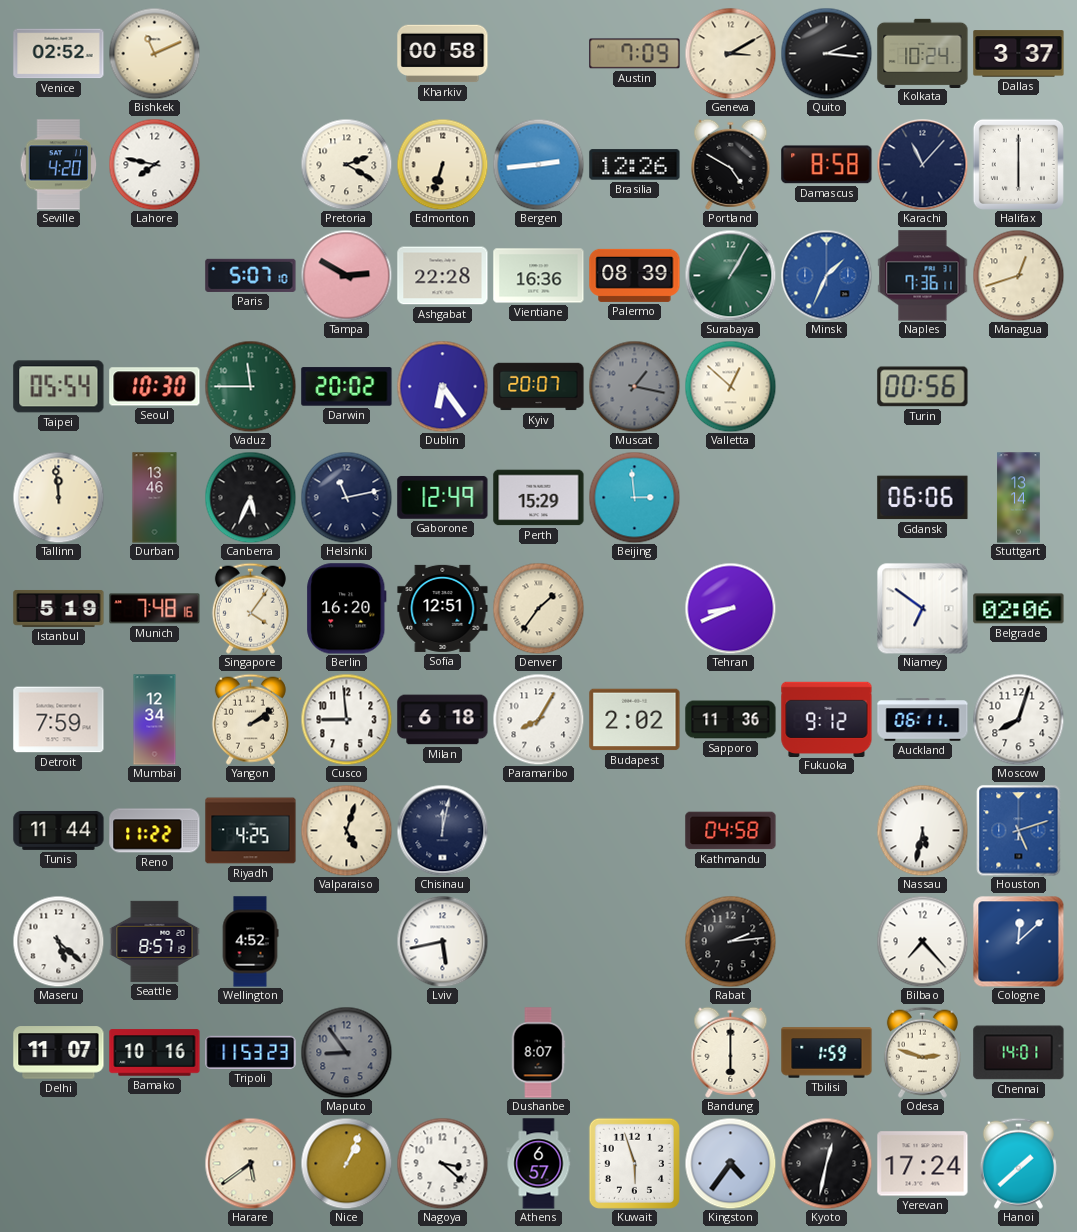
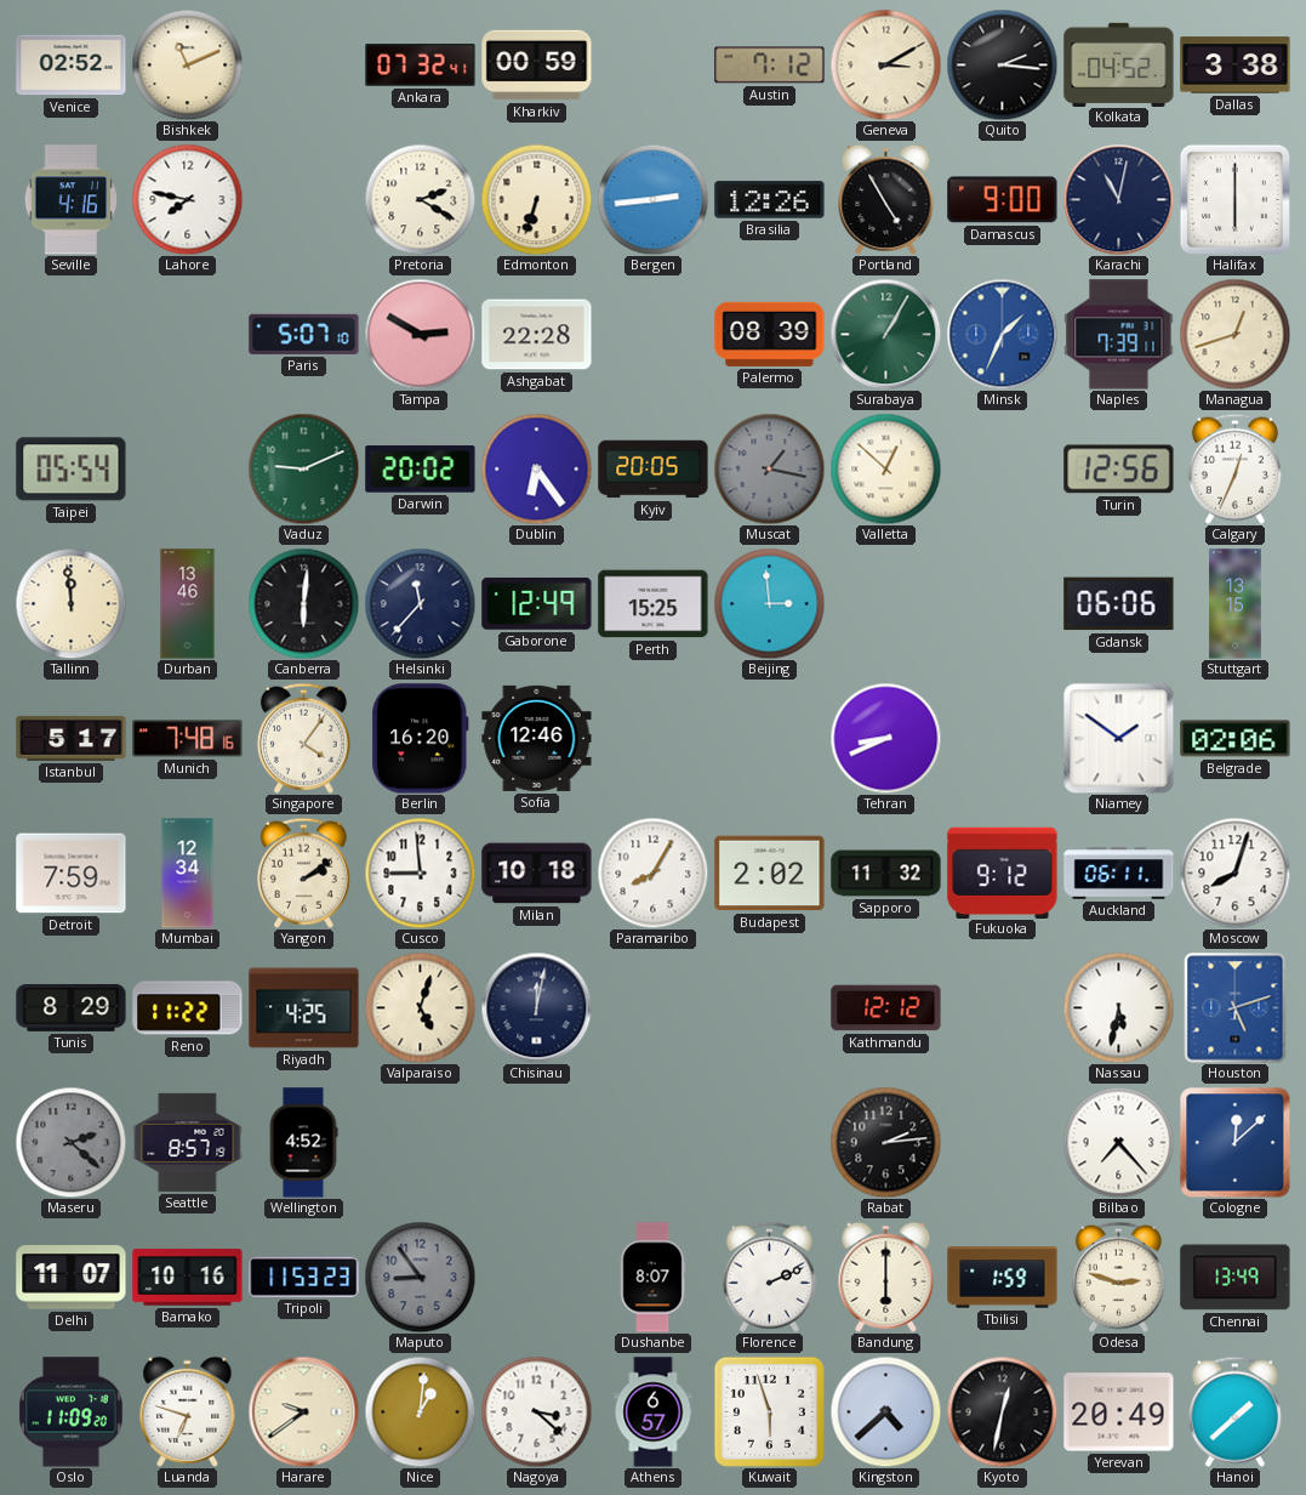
Ankara: none -> 07:32 (421, 66)
Kharkiv: 00:58 -> 00:59 (537, 66)
Austin: 7:09 -> 7:12 (770, 66)
Kolkata: 10:24 -> 04:52 (1119, 64)
Dallas: 3:37 -> 3:38 (1236, 66)
Seville: 4:20 -> 4:16 (72, 200)
Portland: 4:50 -> 4:55 (886, 199)
Damascus: 8:58 -> 9:00 (1003, 200)
Karachi: 11:07 -> 11:02 (1118, 199)
Vientiane: 16:36 -> none (539, 276)
Naples: 7:36 -> 7:39 (1119, 335)
Seoul: 10:30 -> none (155, 387)
Vaduz: 11:45 -> 9:11 (303, 468)
Kyiv: 20:07 -> 20:05 (654, 470)
Turin: 00:56 -> 12:56 (1119, 470)
Calgary: none -> 12:34 (1234, 468)
Canberra: 5:34 -> 6:01 (303, 603)
Helsinki: 11:13 -> 11:37 (420, 603)
Perth: 15:29 -> 15:25 (654, 604)
Stuttgart: 13:14 -> 13:15 (1236, 604)
Istanbul: 5:19 -> 5:17 (72, 738)
Sofia: 12:51 -> 12:46 (537, 738)
Denver: 1:36 -> none (538, 608)
Niamey: 6:51 -> 1:51 (1118, 738)
Milan: 6:18 -> 10:18 (537, 874)
Sapporo: 11:36 -> 11:32 (886, 874)
Tunis: 11:44 -> 8:29 (72, 1007)
Kathmandu: 04:58 -> 12:12 (886, 1008)
Maseru: 5:22 -> 2:22 (70, 1142)
Maseru dial: white -> grey (70, 1142)
Lviv: 5:43 -> none (442, 941)
Florence: none -> 2:11 (769, 1277)
Chennai: 14:01 -> 13:49 (1236, 1278)
Oslo: none -> 11:09 (72, 1412)
Luanda: none -> 6:48 (188, 1411)
Harare: 5:39 -> 9:39 (303, 1411)
Nice: 1:04 -> 1:01 (420, 1411)
Kingston: 4:36 -> 4:38 (885, 1411)
Yerevan: 17:24 -> 20:49 (1119, 1412)
